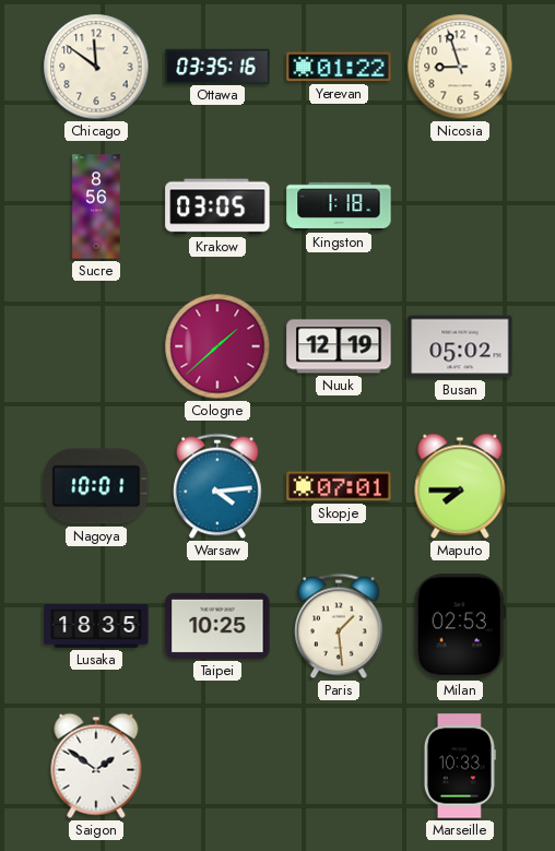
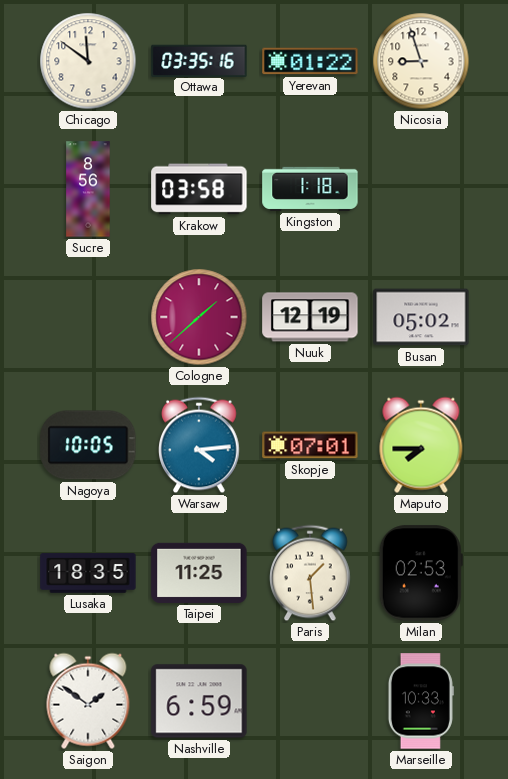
Krakow: 03:05 -> 03:58 (199, 189)
Nagoya: 10:01 -> 10:05 (88, 445)
Taipei: 10:25 -> 11:25 (199, 573)
Nashville: none -> 6:59 (199, 701)
